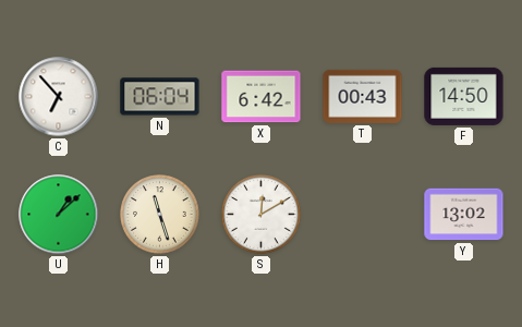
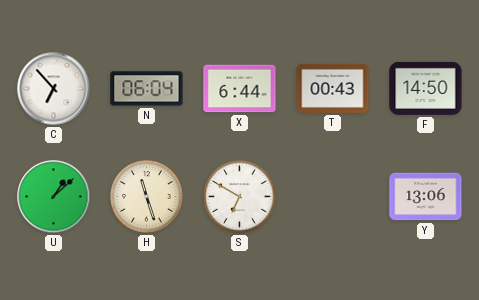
X: 6:42 -> 6:44 (240, 89)
S: 12:10 -> 6:50 (240, 197)
Y: 13:02 -> 13:06 (426, 197)
